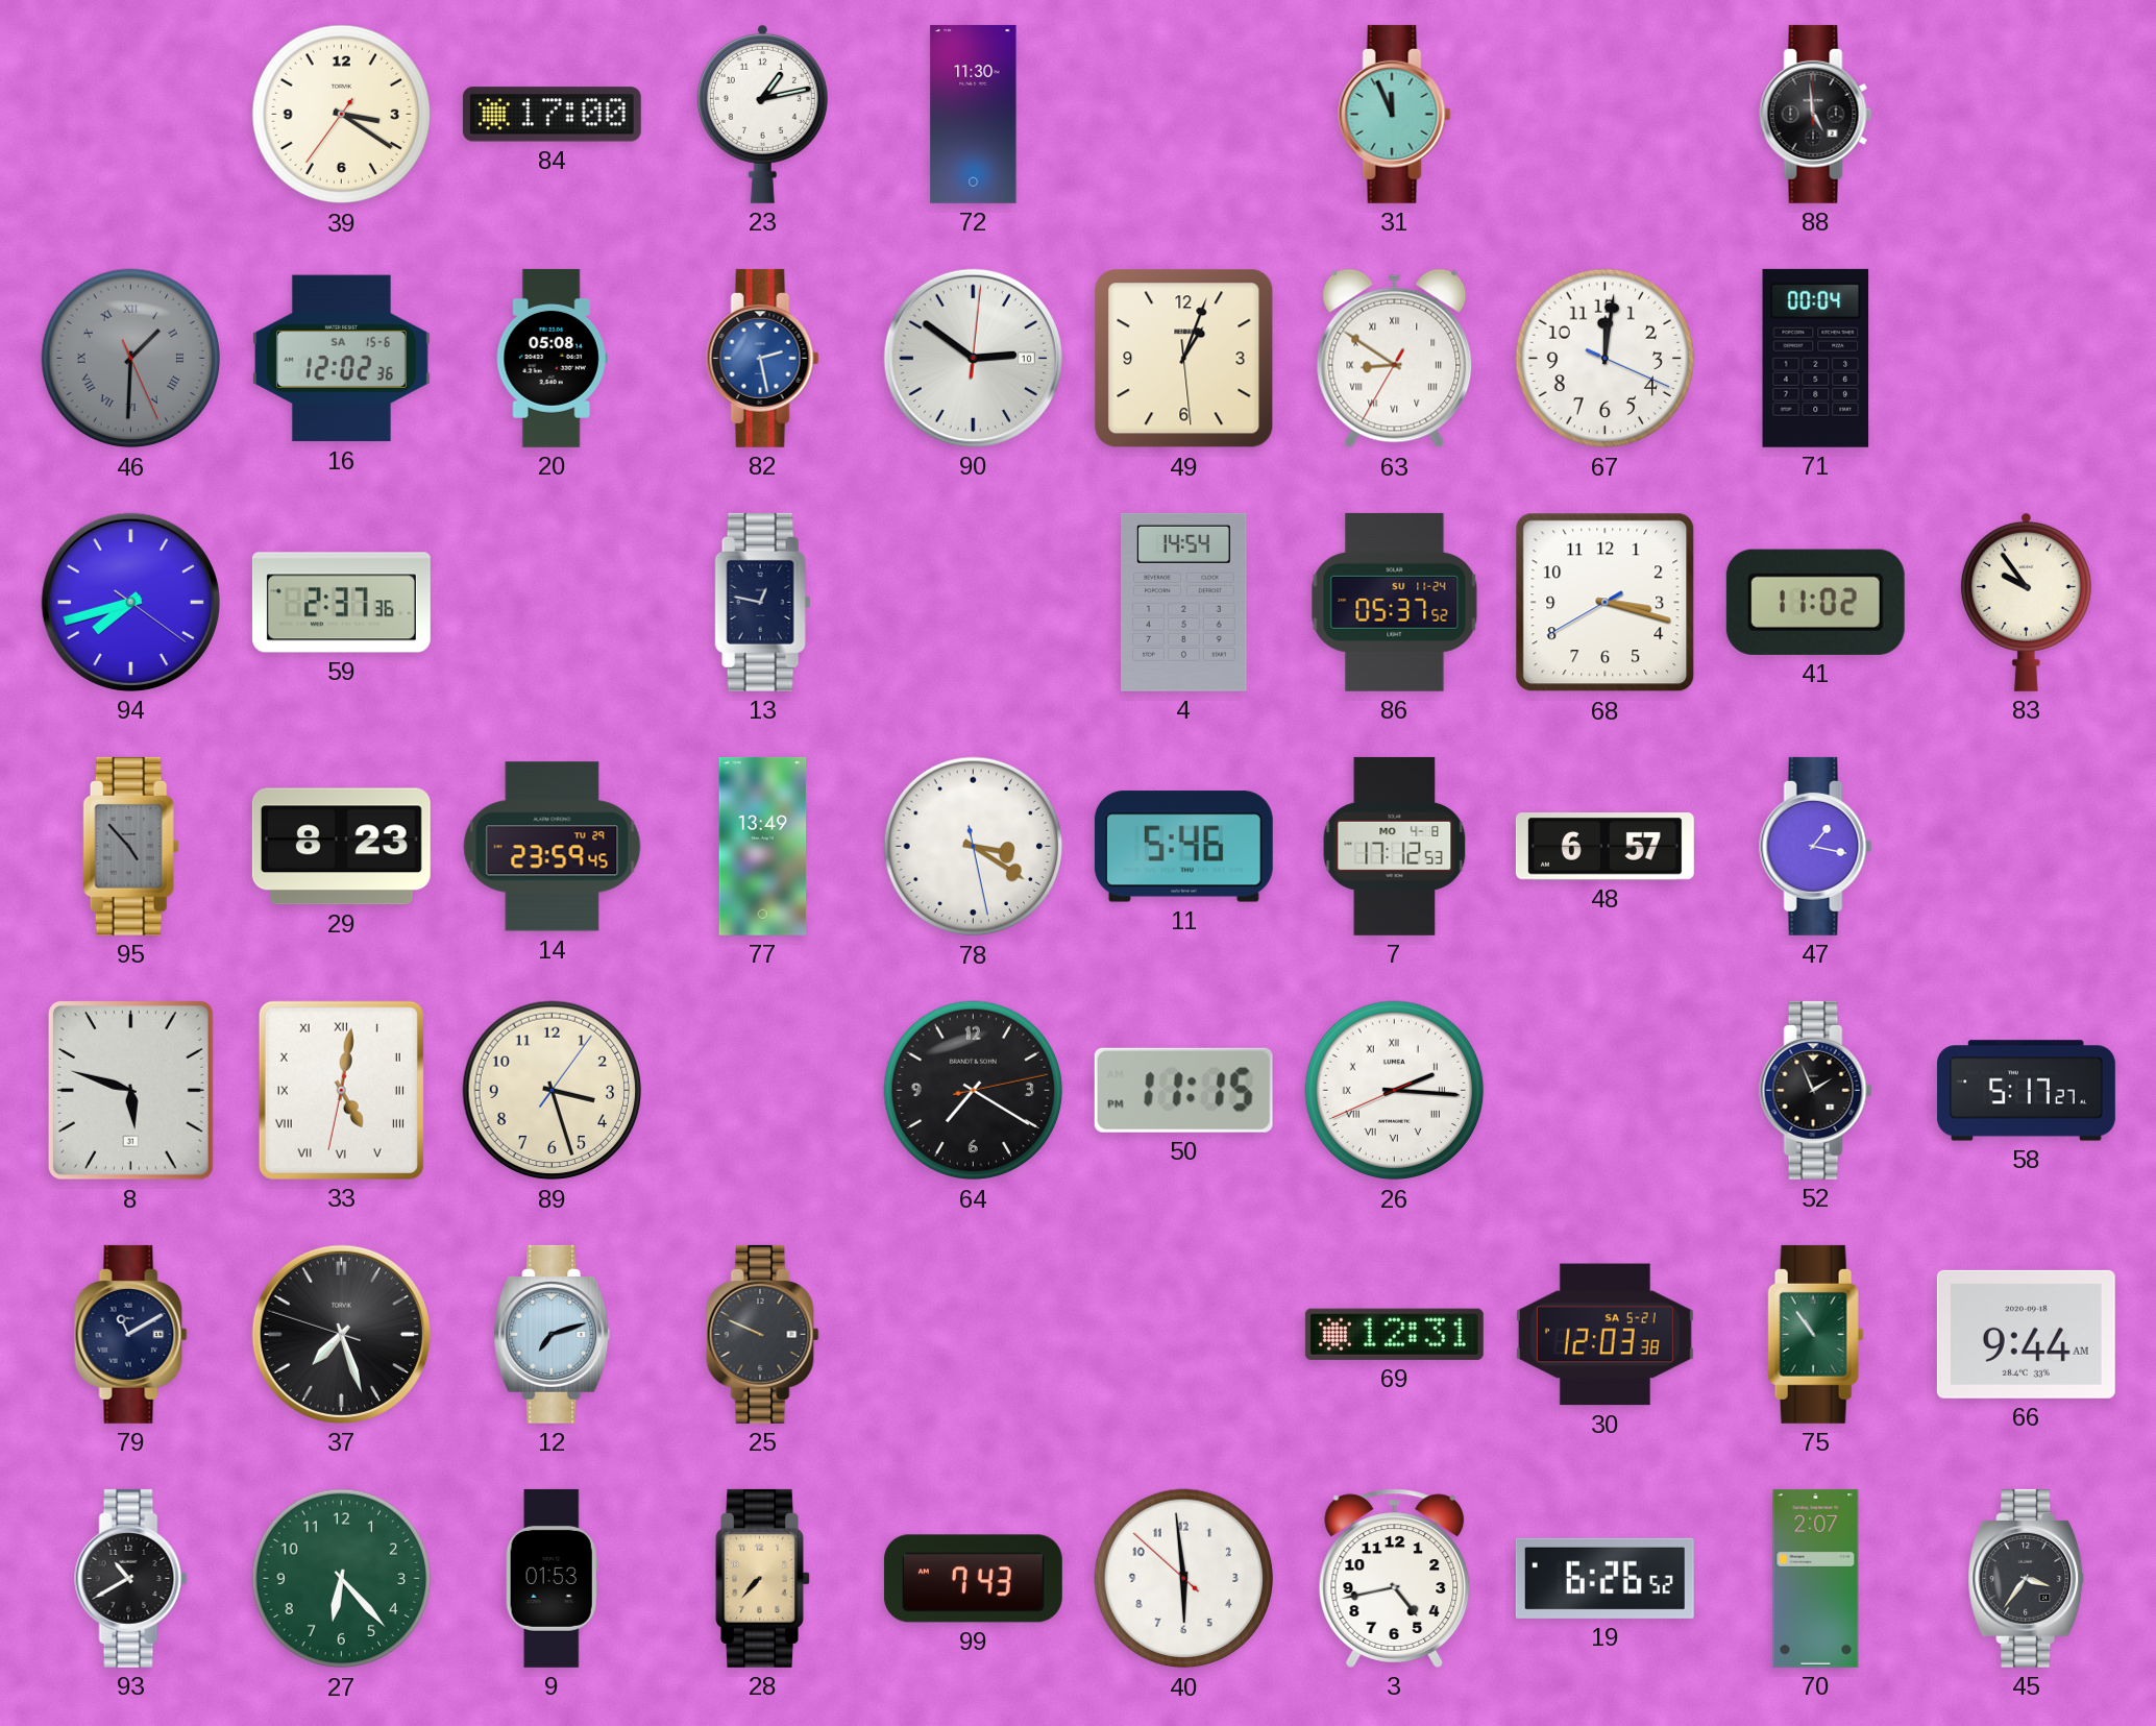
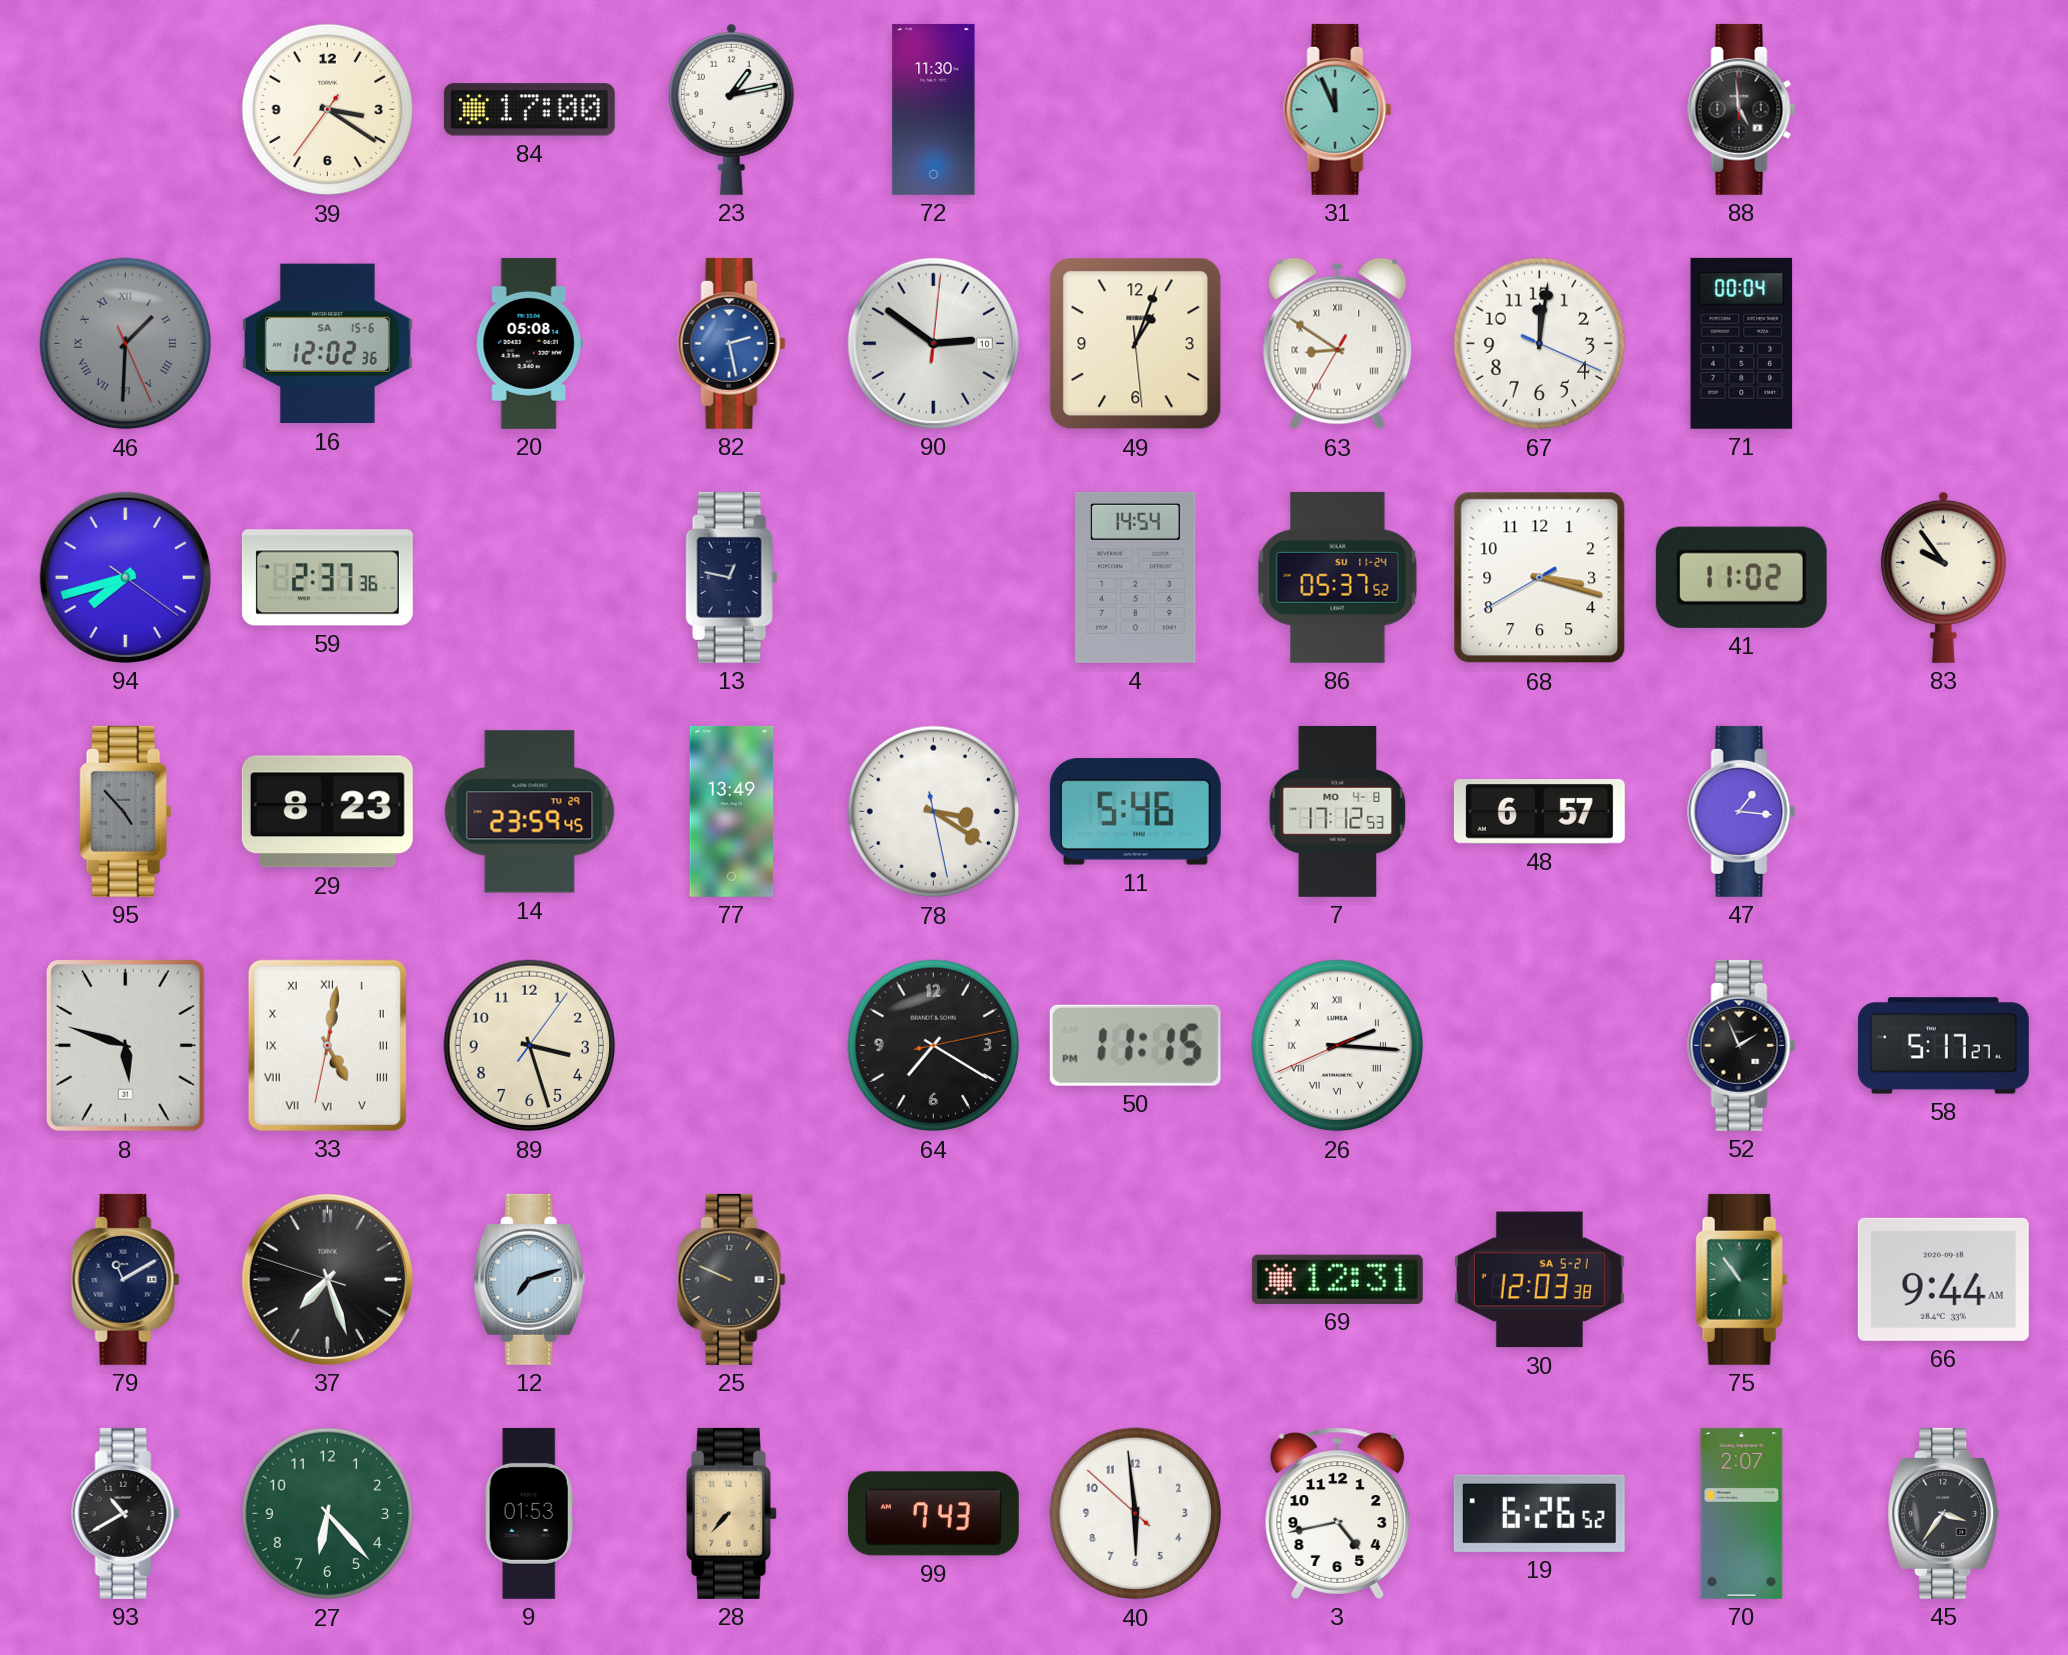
47: 1:17 -> 1:16 (1742, 811)
